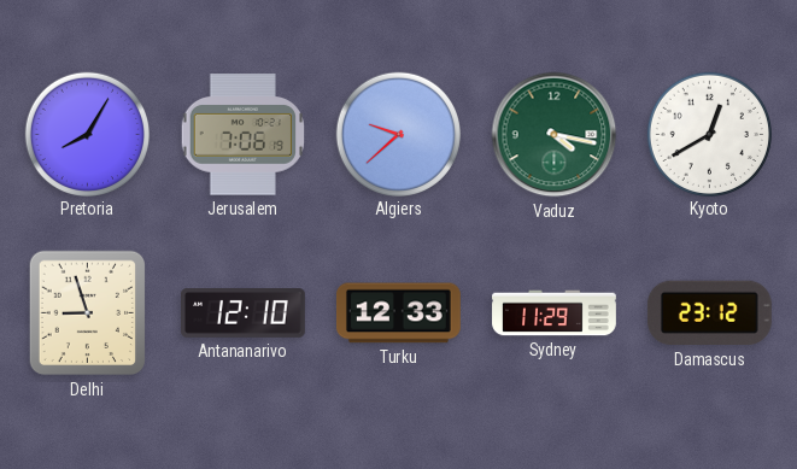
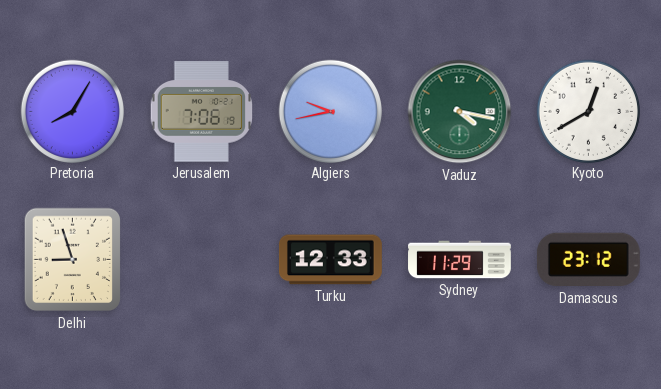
Algiers: 9:38 -> 9:43 (330, 111)
Antananarivo: 12:10 -> none (244, 313)
